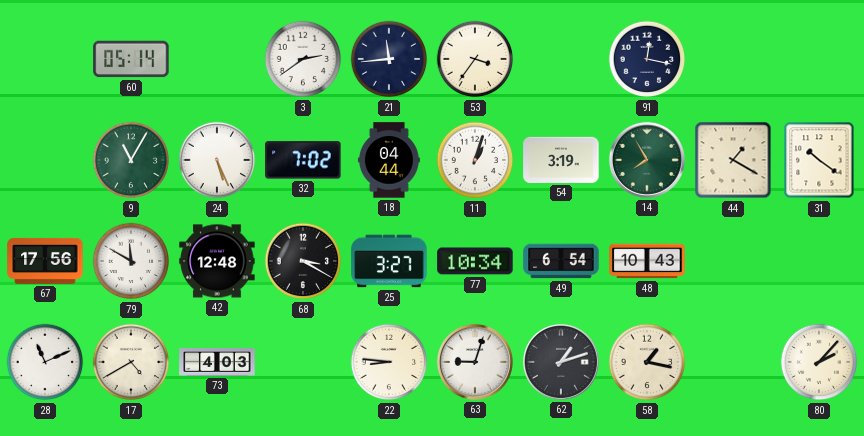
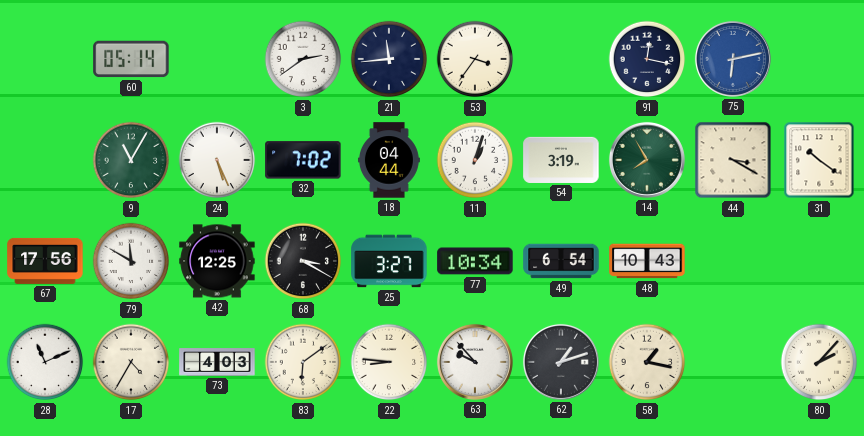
75: none -> 6:13 (733, 59)
44: 1:20 -> 3:20 (733, 160)
42: 12:48 -> 12:25 (217, 261)
17: 4:40 -> 4:35 (131, 362)
83: none -> 6:09 (303, 362)
63: 9:03 -> 9:53 (475, 362)
